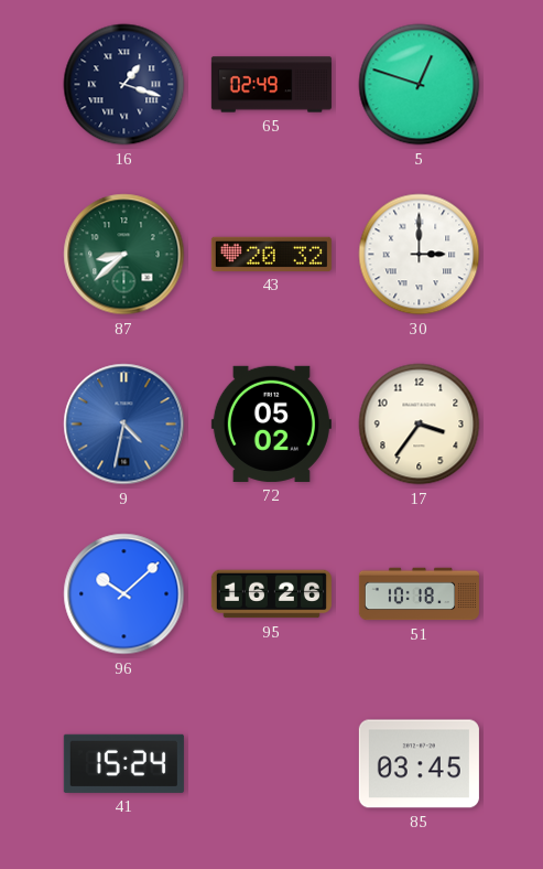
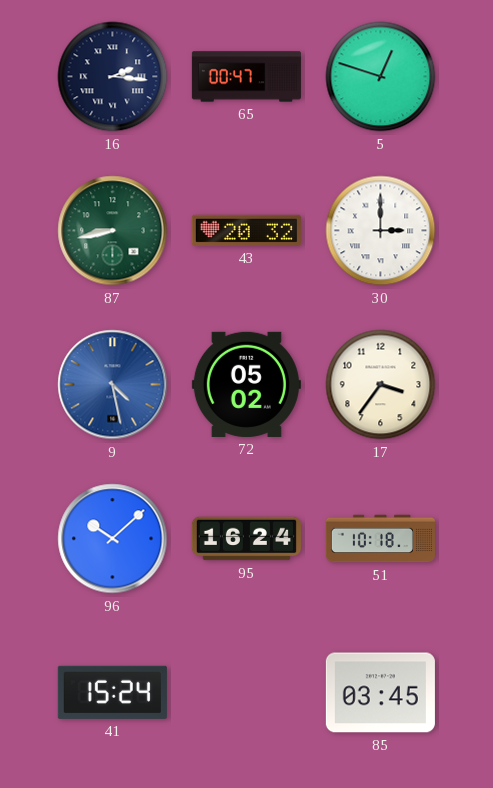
16: 1:18 -> 2:16 (113, 77)
65: 02:49 -> 00:47 (246, 77)
87: 8:38 -> 8:43 (113, 231)
9: 4:32 -> 4:28 (113, 385)
95: 16:26 -> 16:24 (246, 539)
